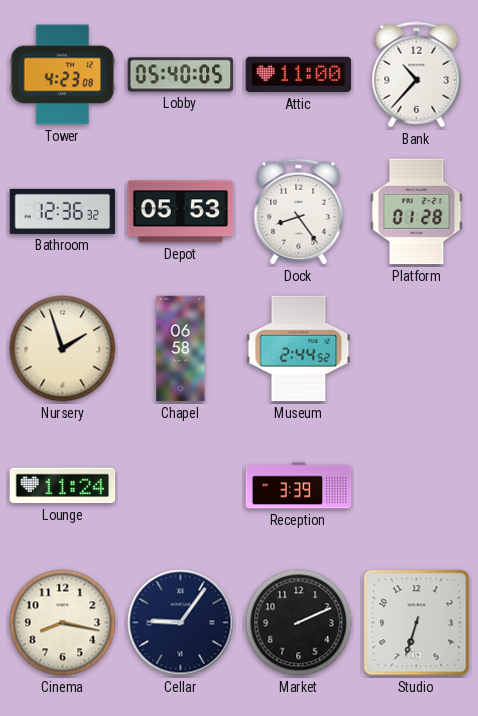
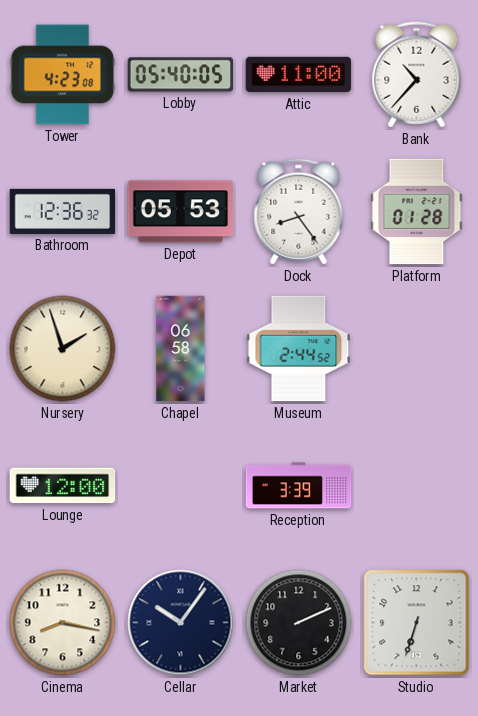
Lounge: 11:24 -> 12:00 (63, 486)
Cellar: 9:06 -> 10:06 (181, 623)
